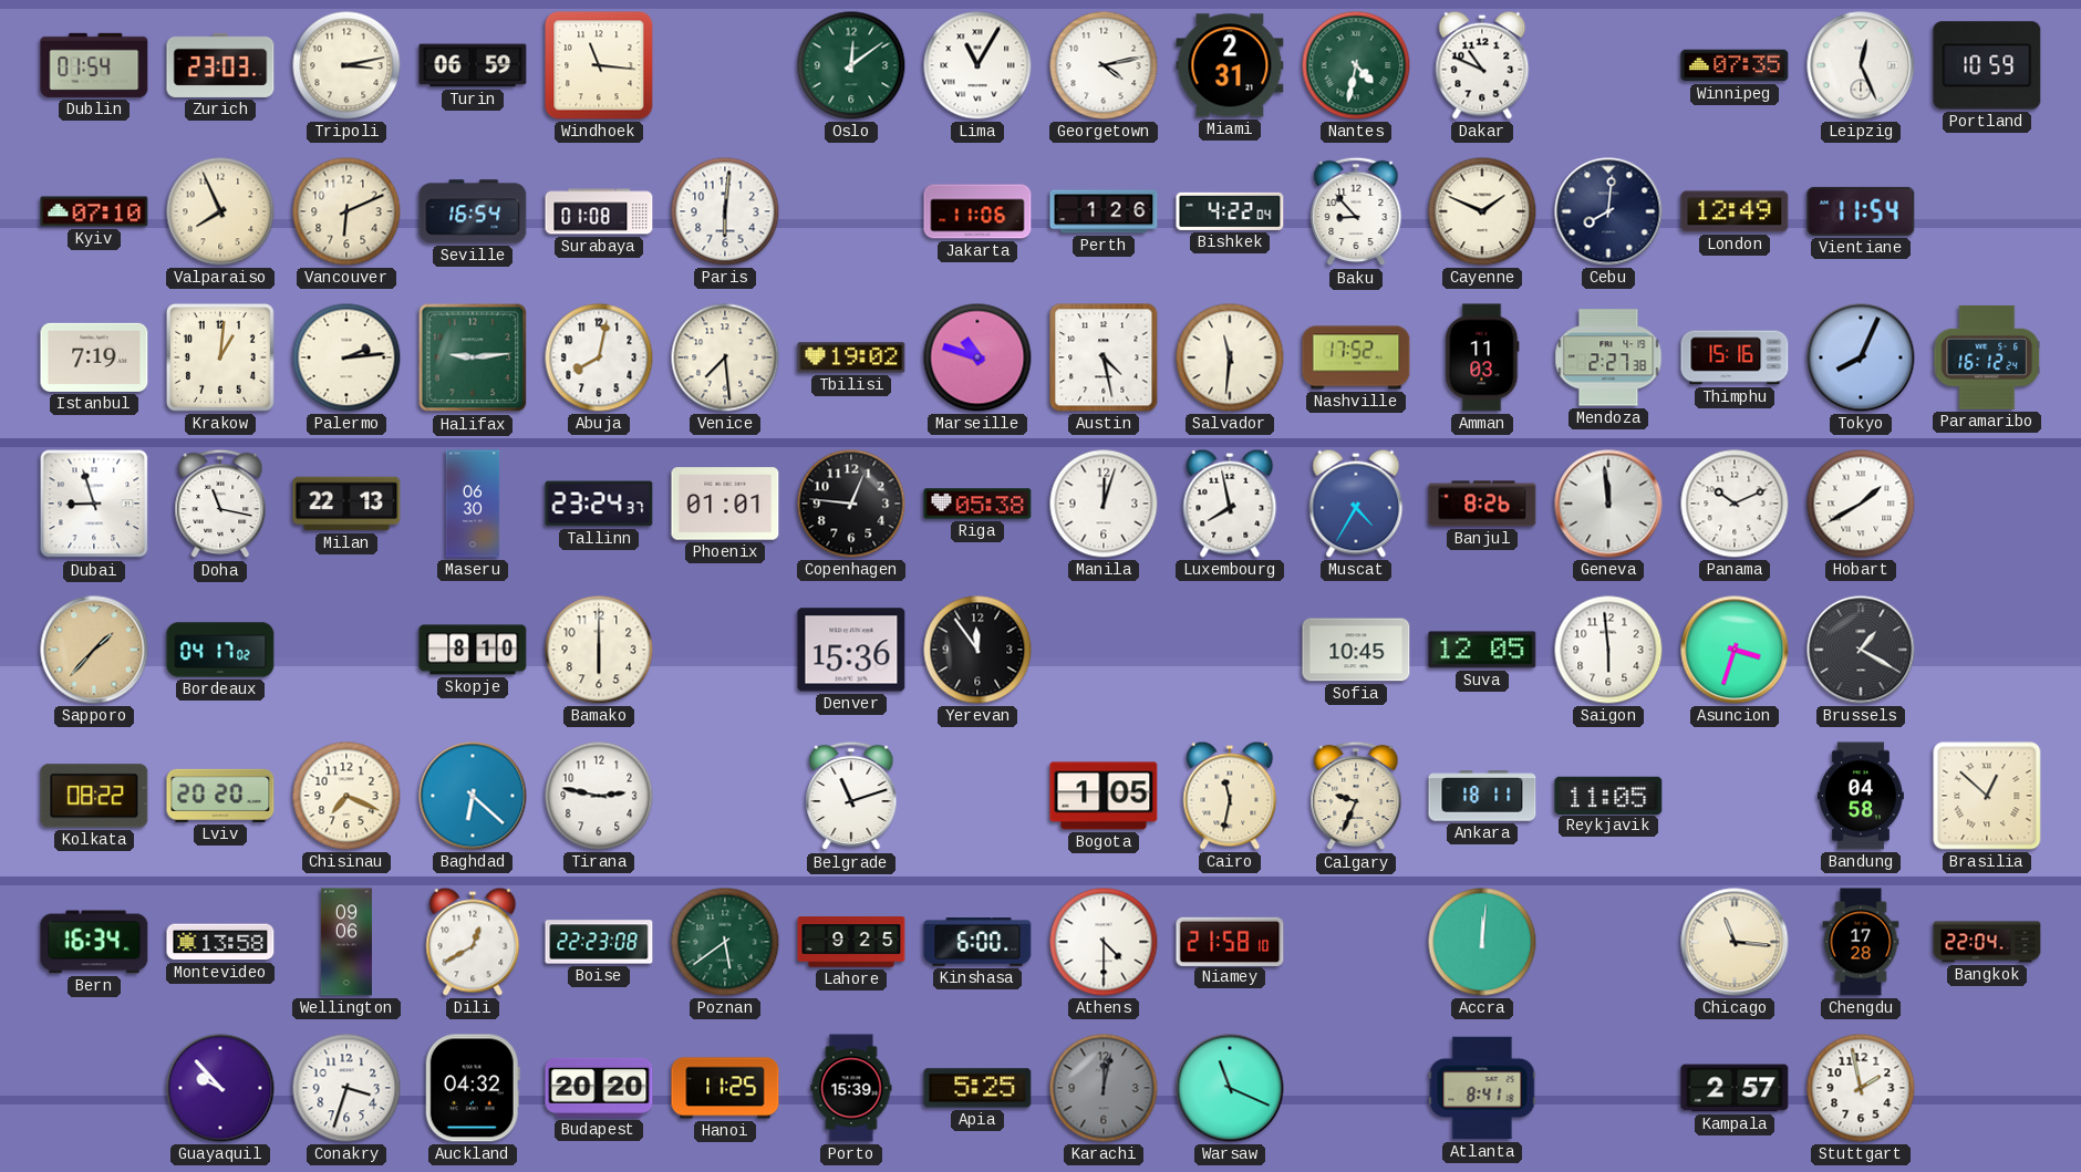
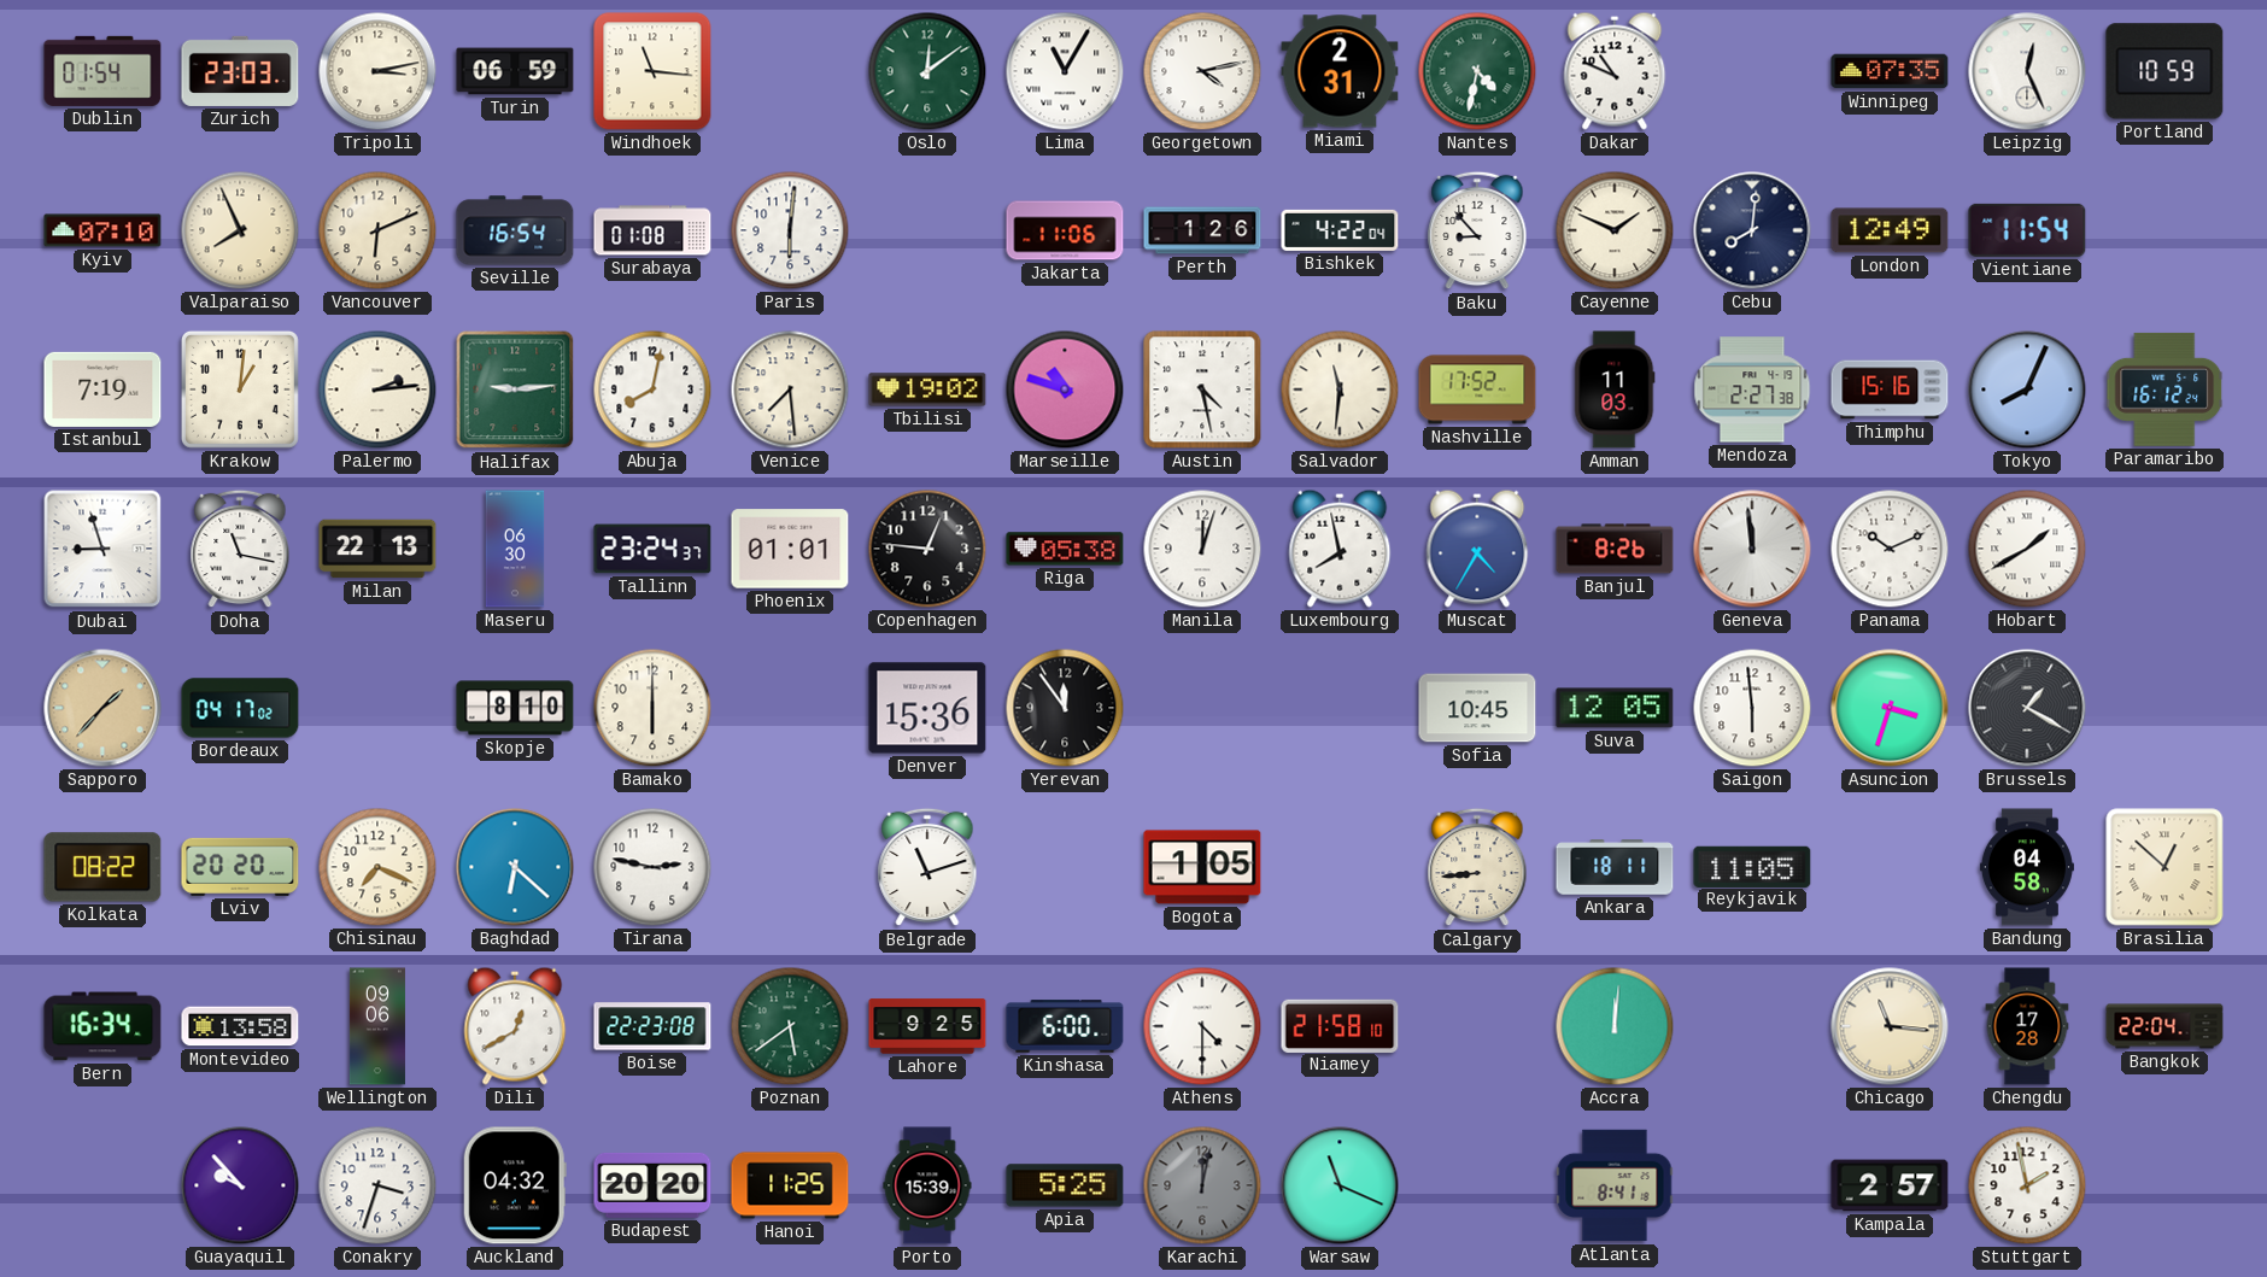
Cairo: 11:32 -> none (1230, 796)
Calgary: 9:34 -> 8:44 (1477, 867)
